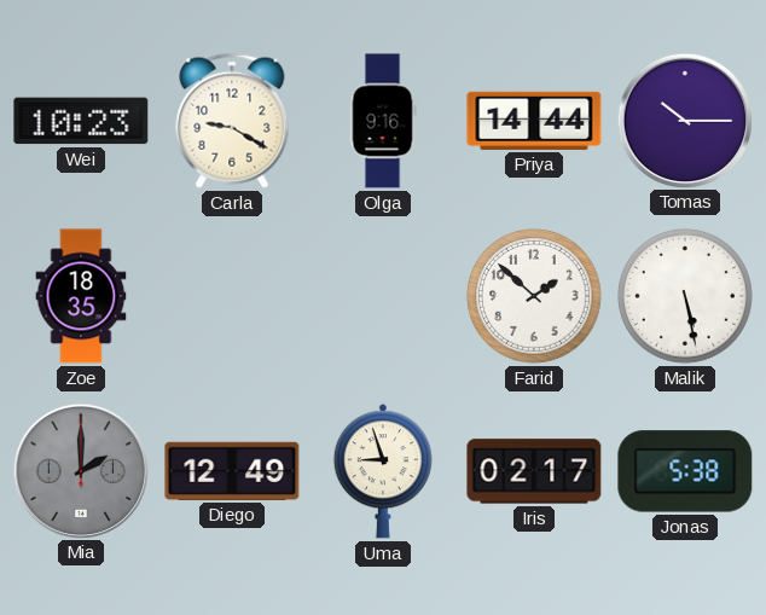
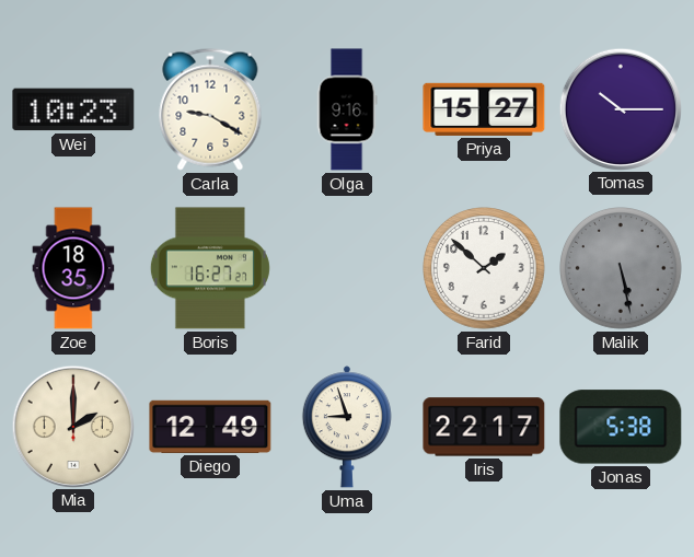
Priya: 14:44 -> 15:27 (484, 109)
Boris: none -> 16:27 (210, 268)
Malik dial: white -> grey (622, 269)
Mia dial: grey -> cream (72, 426)
Iris: 02:17 -> 22:17 (484, 427)
